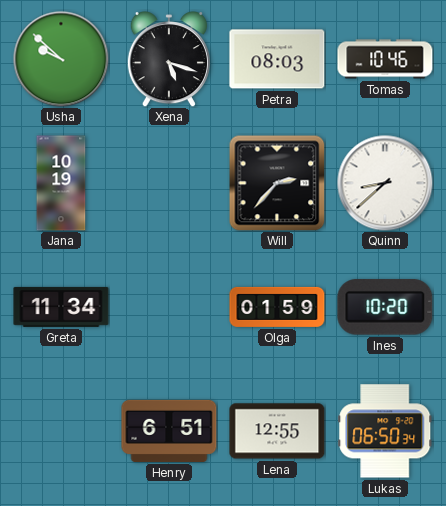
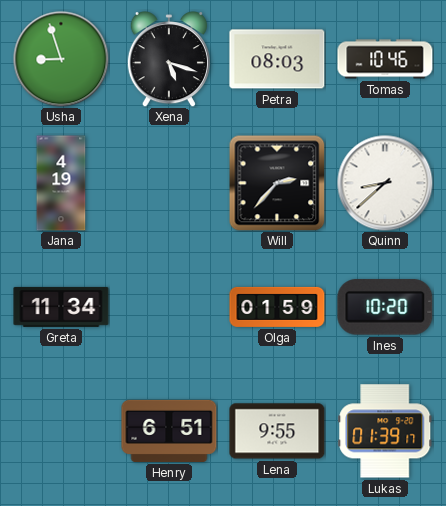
Usha: 9:52 -> 8:57 (61, 59)
Jana: 10:19 -> 4:19 (61, 183)
Lena: 12:55 -> 9:55 (277, 431)
Lukas: 06:50 -> 01:39 (385, 431)
